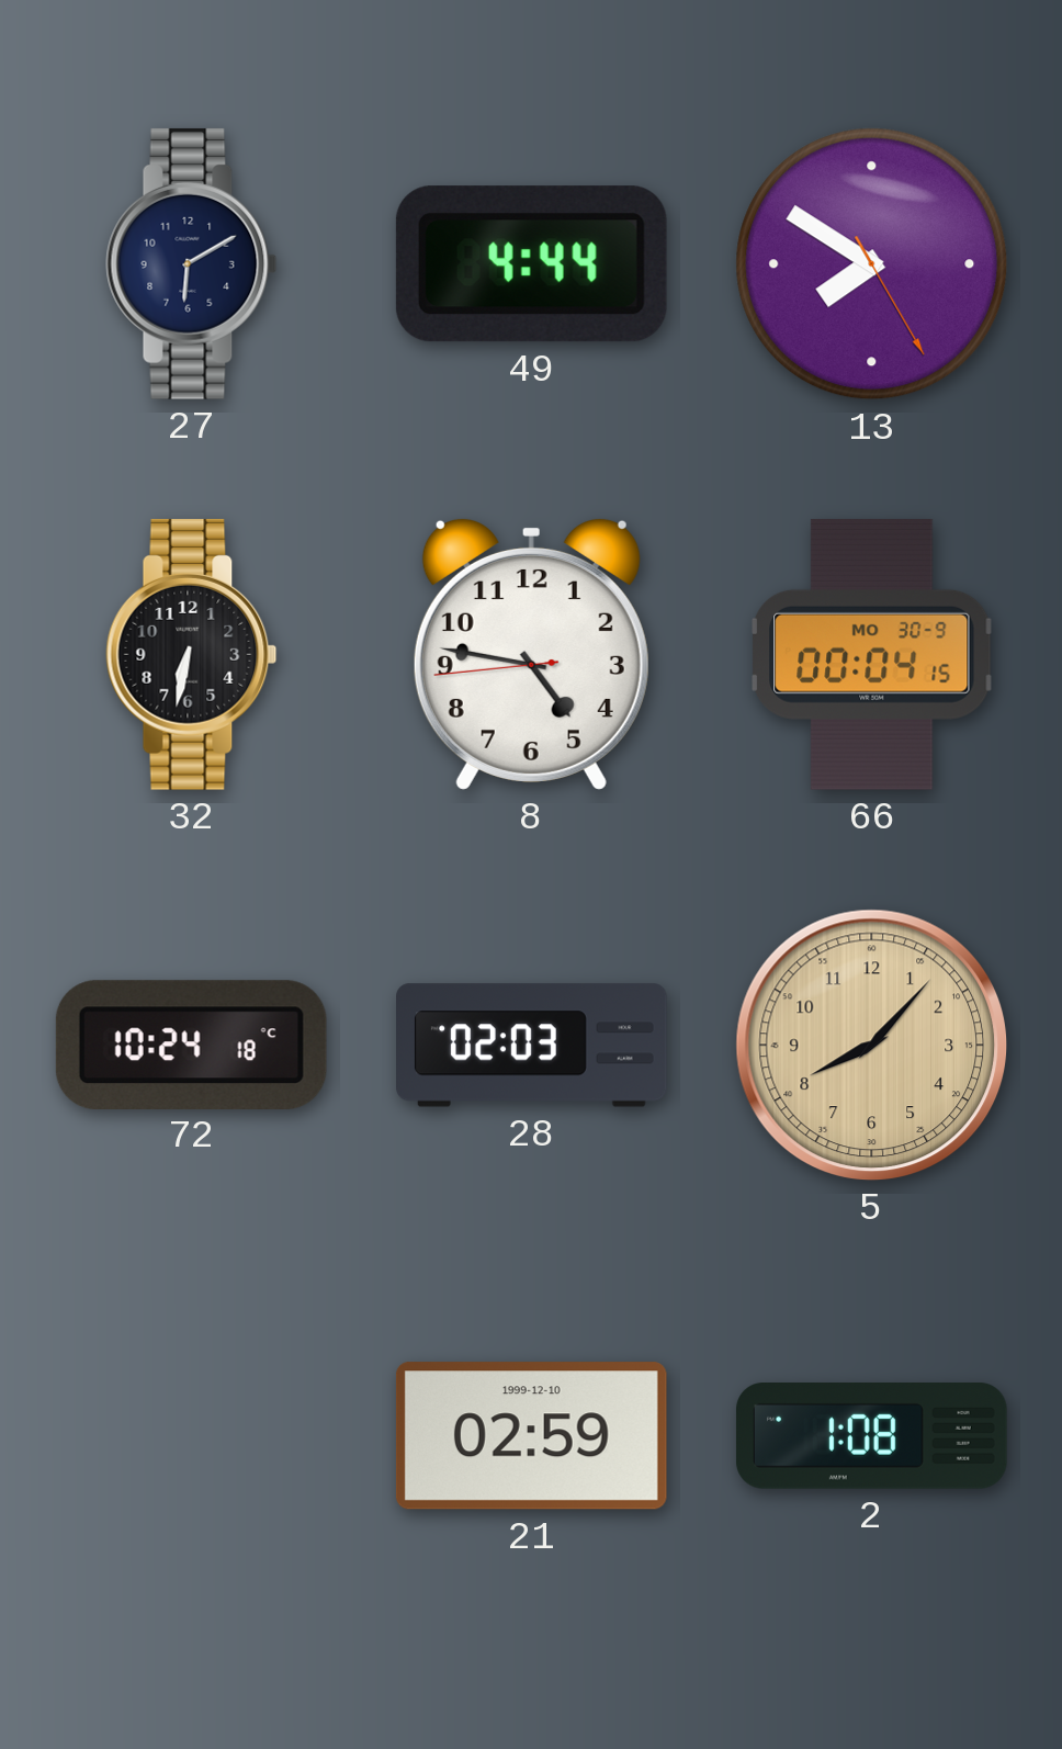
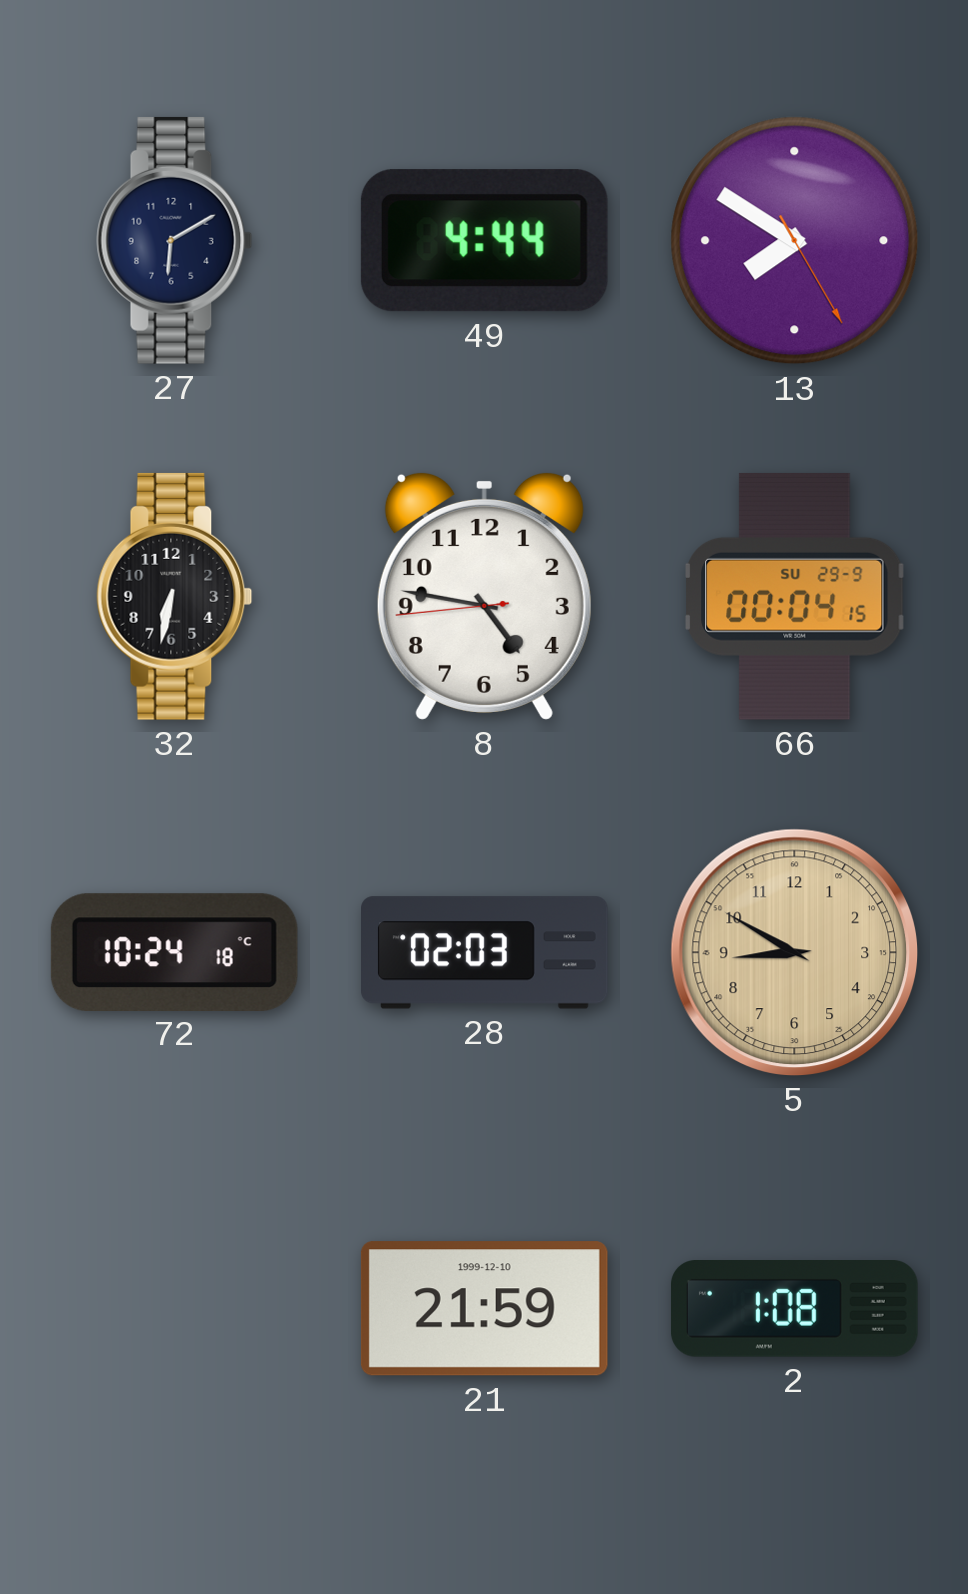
66 date: MO 30-9 -> SU 29-9 (795, 596)
5: 8:07 -> 8:50 (794, 952)
21: 02:59 -> 21:59 (484, 1309)
